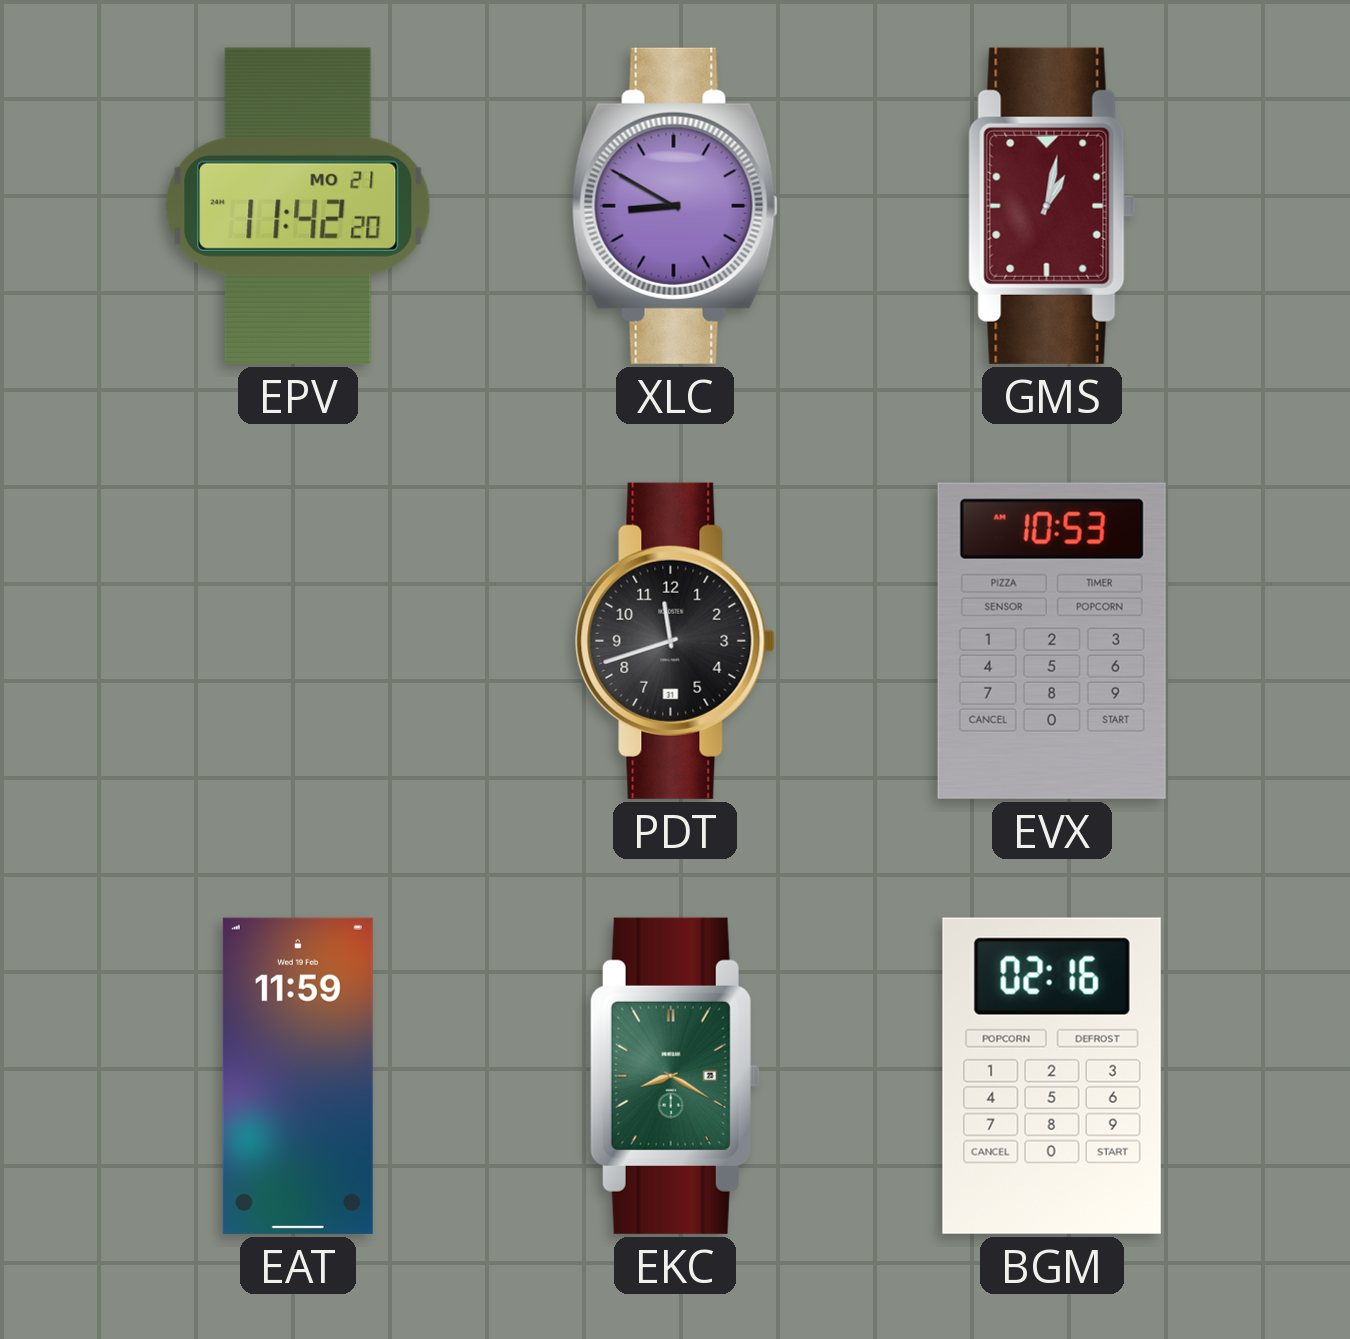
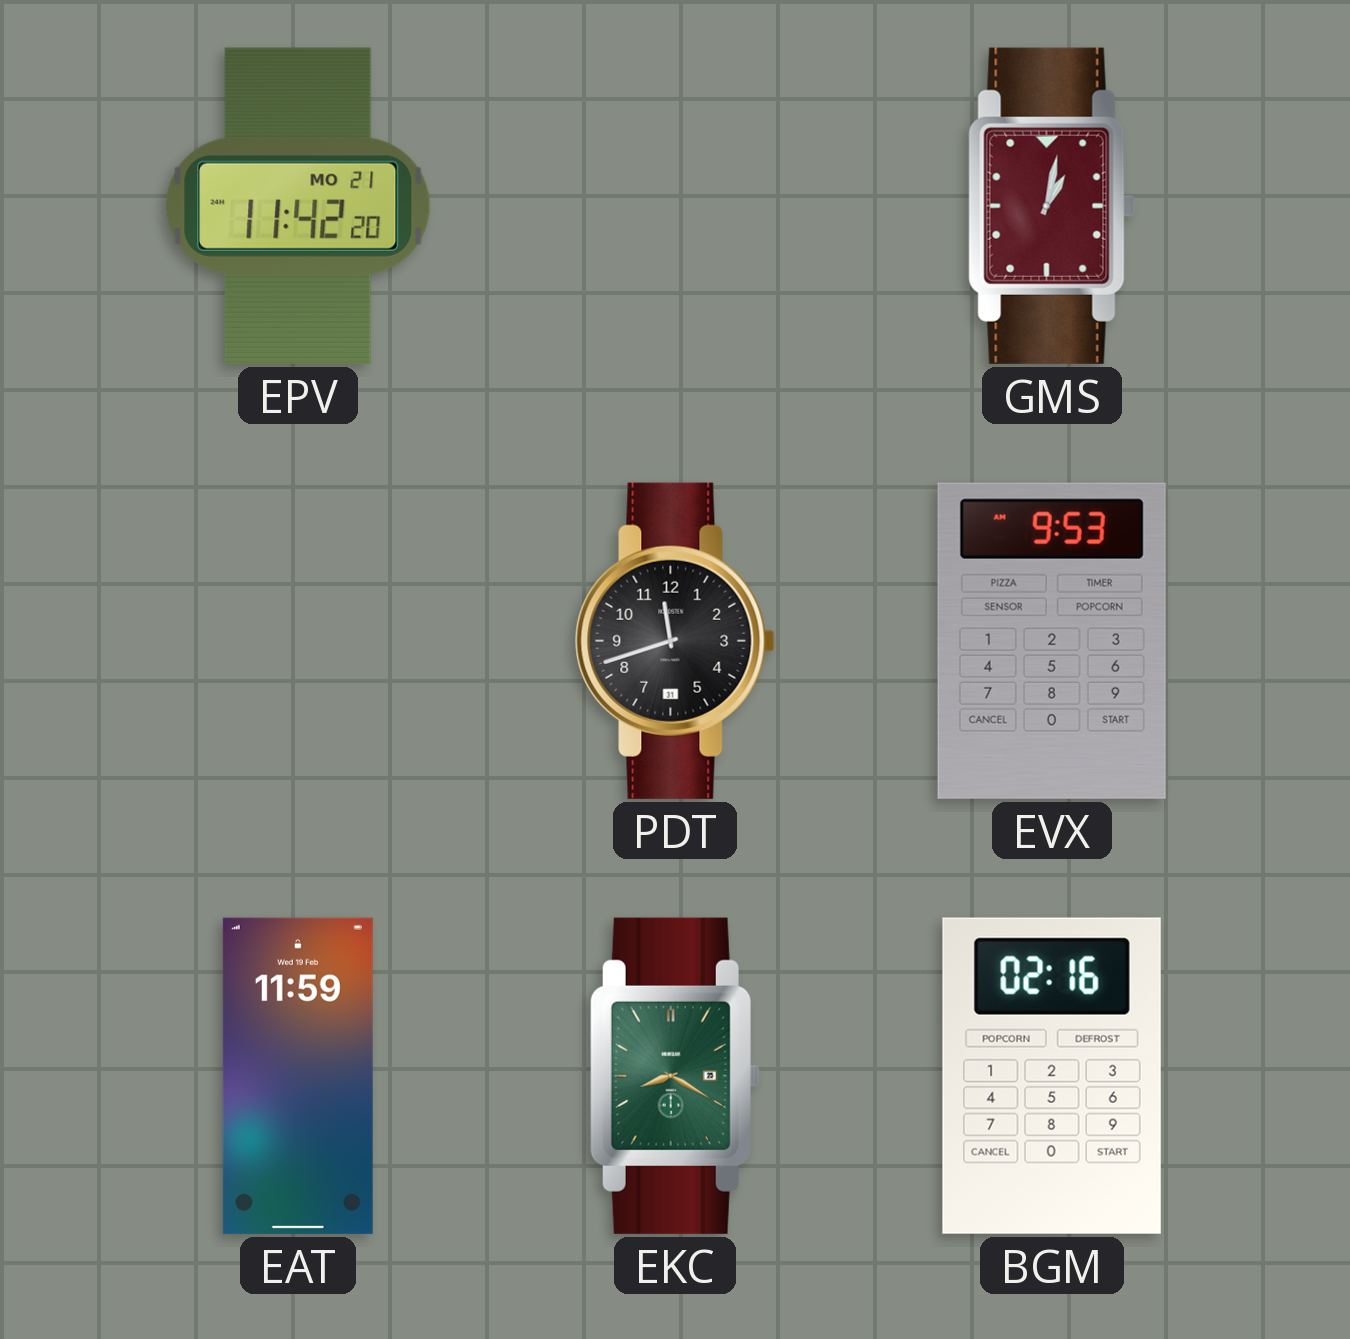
XLC: 8:50 -> none (675, 206)
EVX: 10:53 -> 9:53 (1052, 641)
